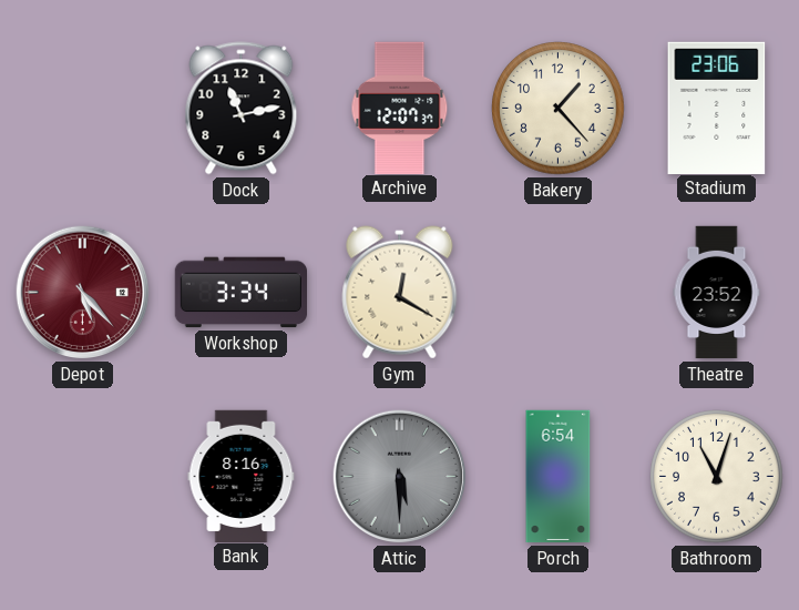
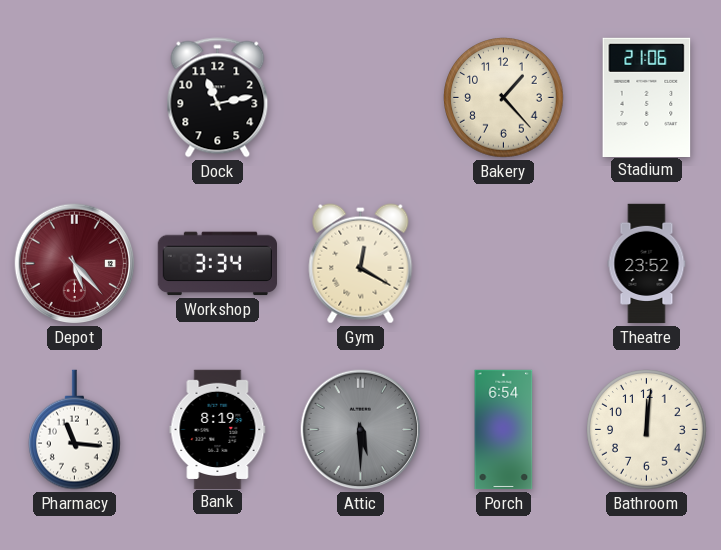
Archive: 12:07 -> none (400, 108)
Stadium: 23:06 -> 21:06 (647, 97)
Pharmacy: none -> 11:16 (75, 430)
Bank: 8:16 -> 8:19 (218, 429)
Bathroom: 11:03 -> 12:01 (647, 430)
